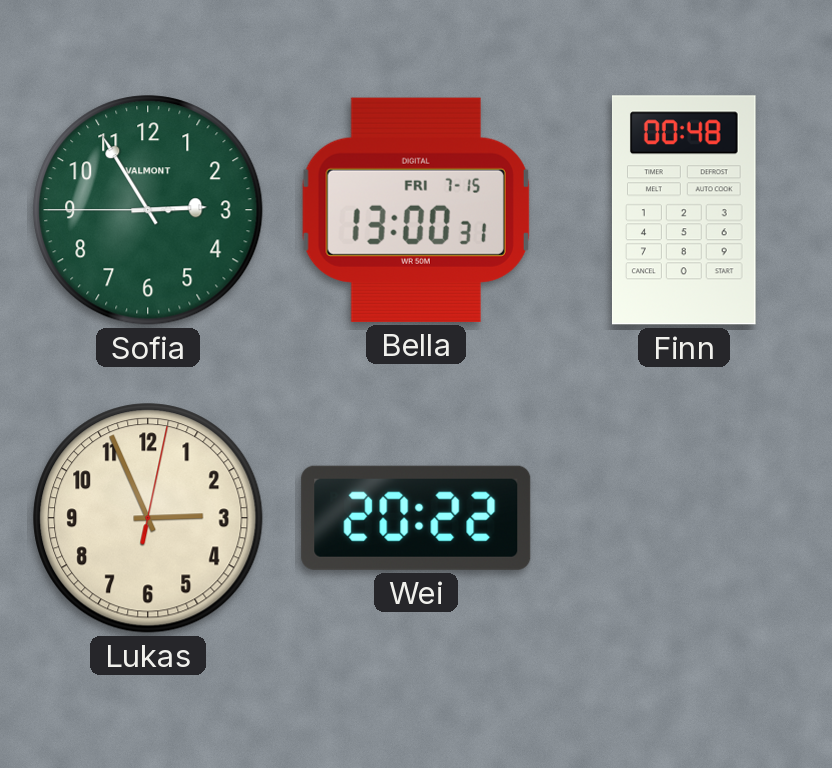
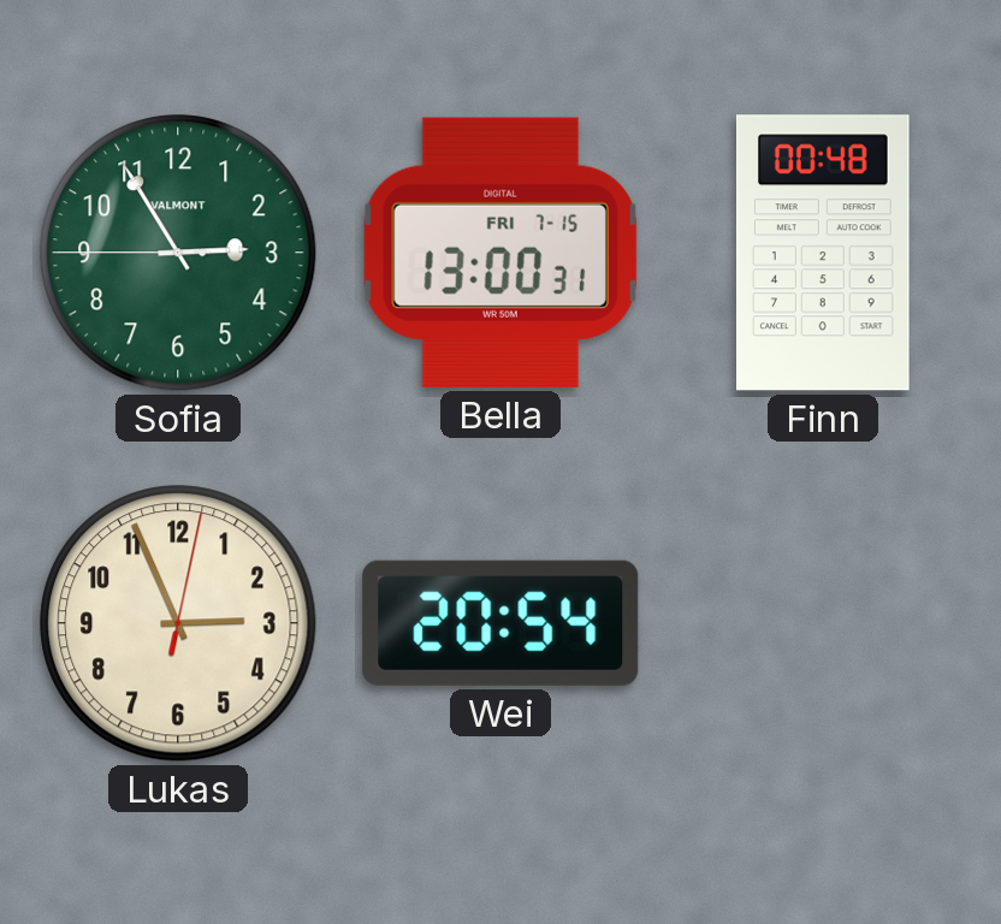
Wei: 20:22 -> 20:54 (500, 623)
